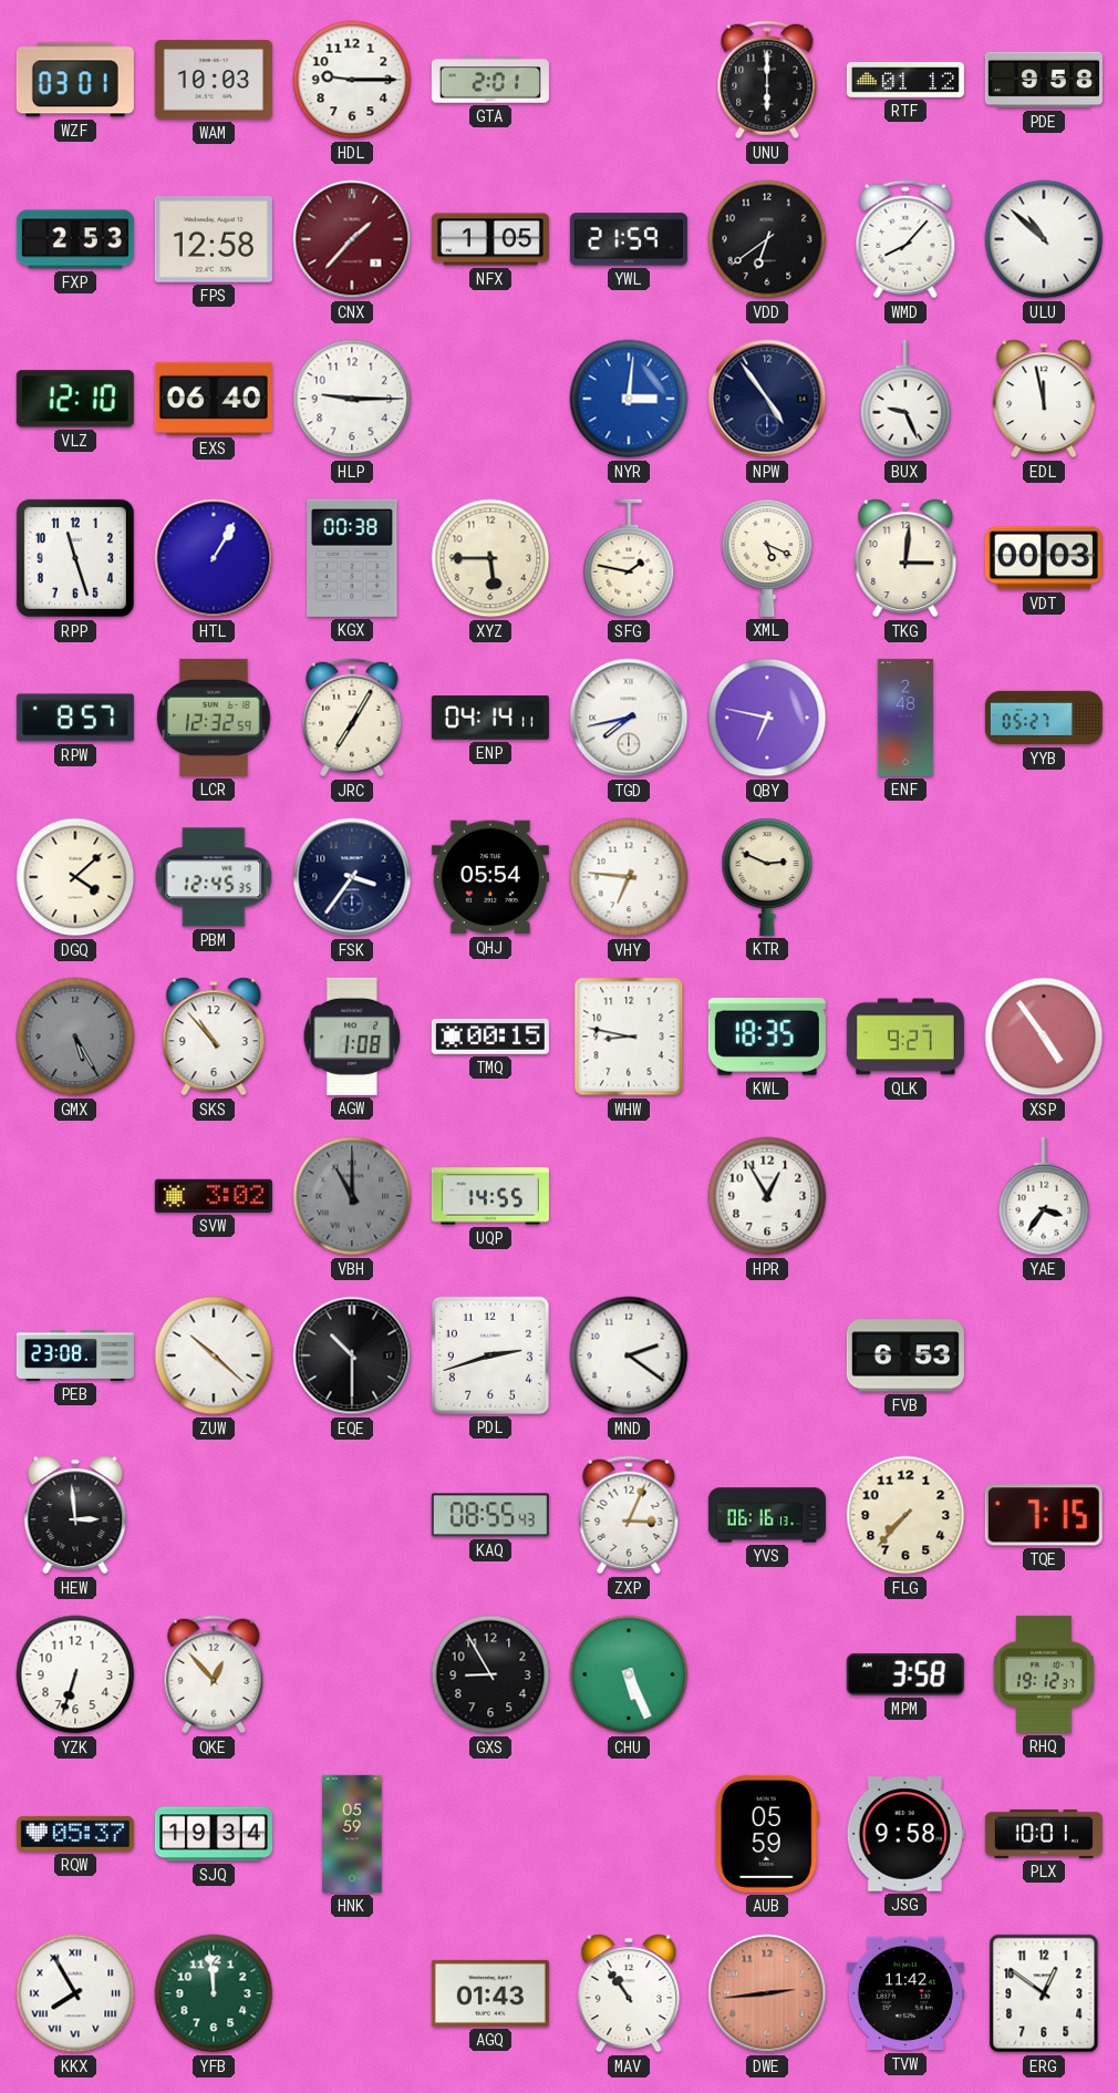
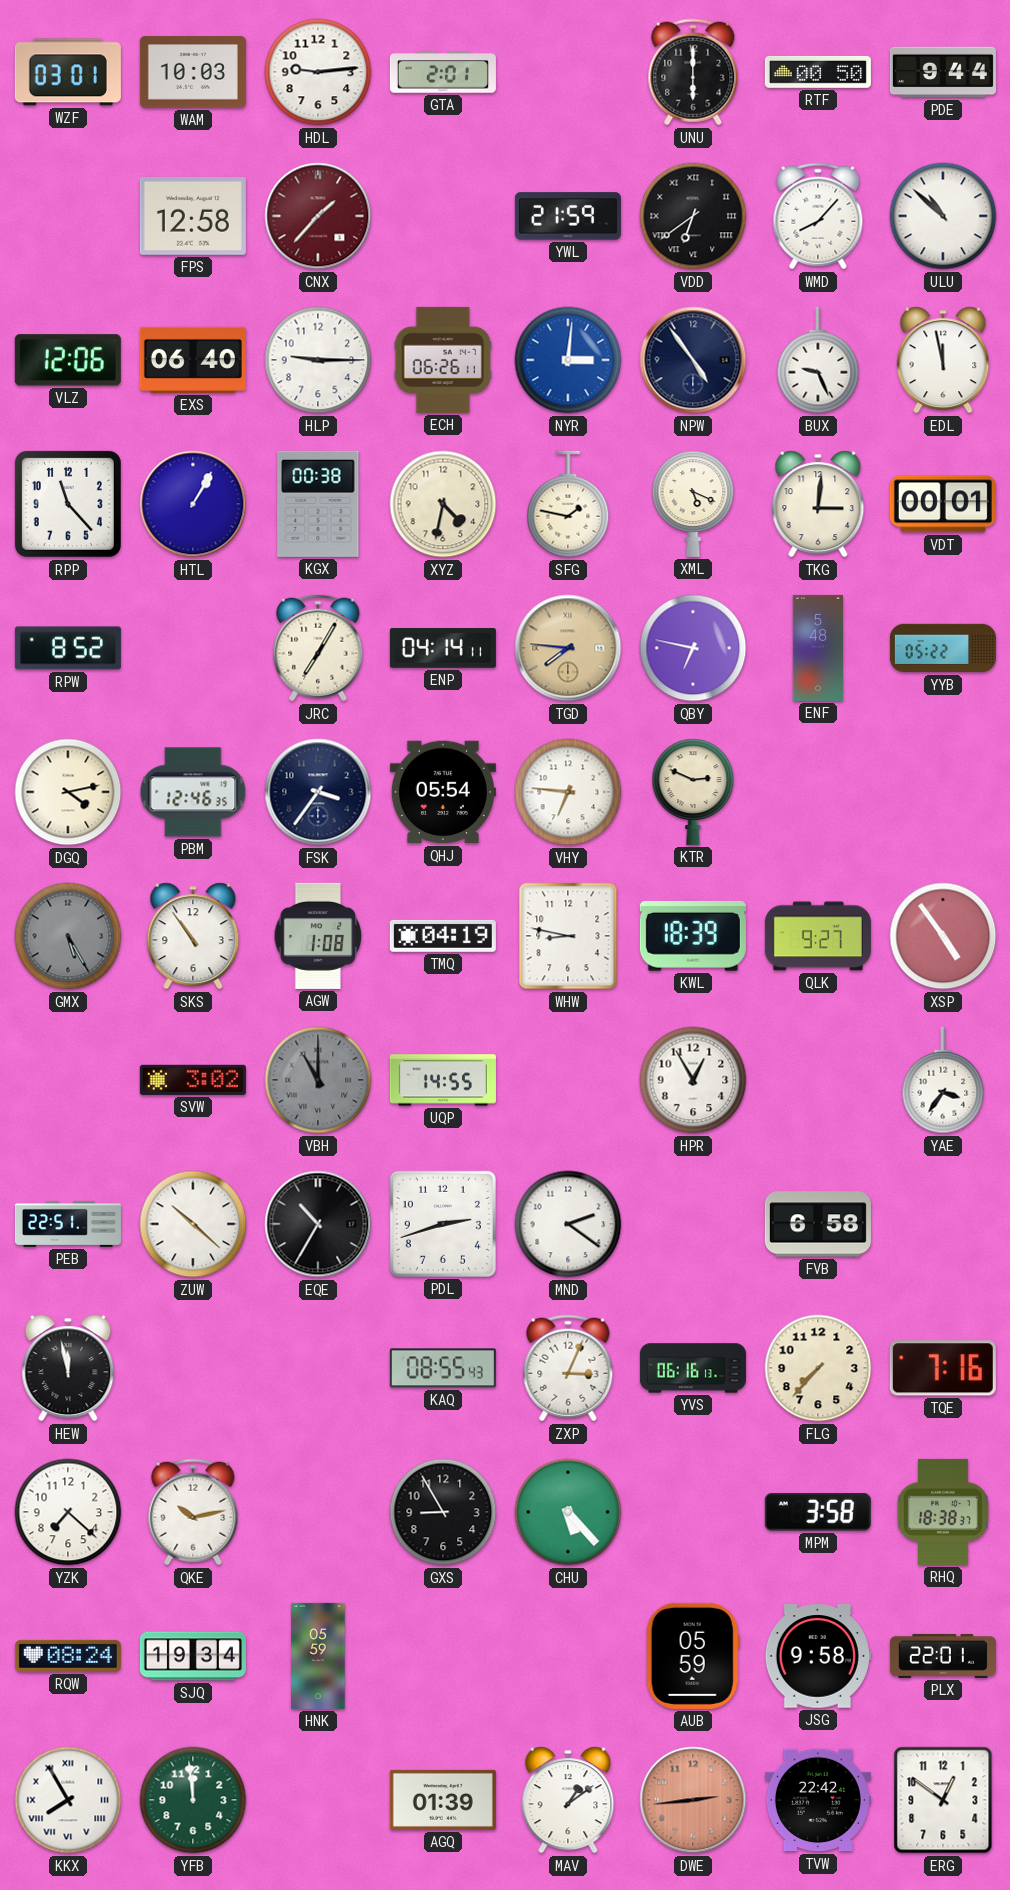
HDL: 9:15 -> 9:14 (318, 72)
RTF: 01:12 -> 00:50 (818, 72)
PDE: 9:58 -> 9:44 (943, 72)
FXP: 2:53 -> none (75, 239)
NFX: 1:05 -> none (490, 239)
VDD numerals: Arabic -> Roman (693, 216)
VLZ: 12:10 -> 12:06 (68, 360)
ECH: none -> 06:26 (443, 360)
RPP: 11:27 -> 11:23 (68, 504)
XYZ: 5:45 -> 4:32 (443, 504)
VDT: 00:03 -> 00:01 (943, 504)
RPW: 8:57 -> 8:52 (68, 648)
LCR: 12:32 -> none (214, 718)
TGD: 7:43 -> 7:46 (568, 648)
TGD dial: white -> champagne (568, 648)
ENF: 2:48 -> 5:48 (817, 648)
YYB: 05:27 -> 05:22 (943, 648)
DGQ: 4:08 -> 4:13 (68, 792)
PBM: 12:45 -> 12:46 (193, 792)
SKS: 10:53 -> 10:54 (193, 936)
TMQ: 00:15 -> 04:19 (443, 936)
KWL: 18:35 -> 18:39 (693, 936)
PEB: 23:08 -> 22:51 (68, 1224)
EQE: 10:30 -> 10:35 (318, 1224)
FVB: 6:53 -> 6:58 (818, 1224)
HEW: 2:59 -> 11:58 (68, 1368)
TQE: 7:15 -> 7:16 (943, 1368)
YZK: 6:33 -> 7:22 (68, 1512)
QKE: 12:53 -> 10:13 (193, 1512)
CHU: 5:26 -> 5:23 (568, 1512)
RHQ: 19:12 -> 18:38 (943, 1512)
RQW: 05:37 -> 08:24 (68, 1656)
PLX: 10:01 -> 22:01 (943, 1656)
AGQ: 01:43 -> 01:39 (443, 1800)
MAV: 10:54 -> 1:09 (568, 1800)
TVW: 11:42 -> 22:42 (818, 1800)
